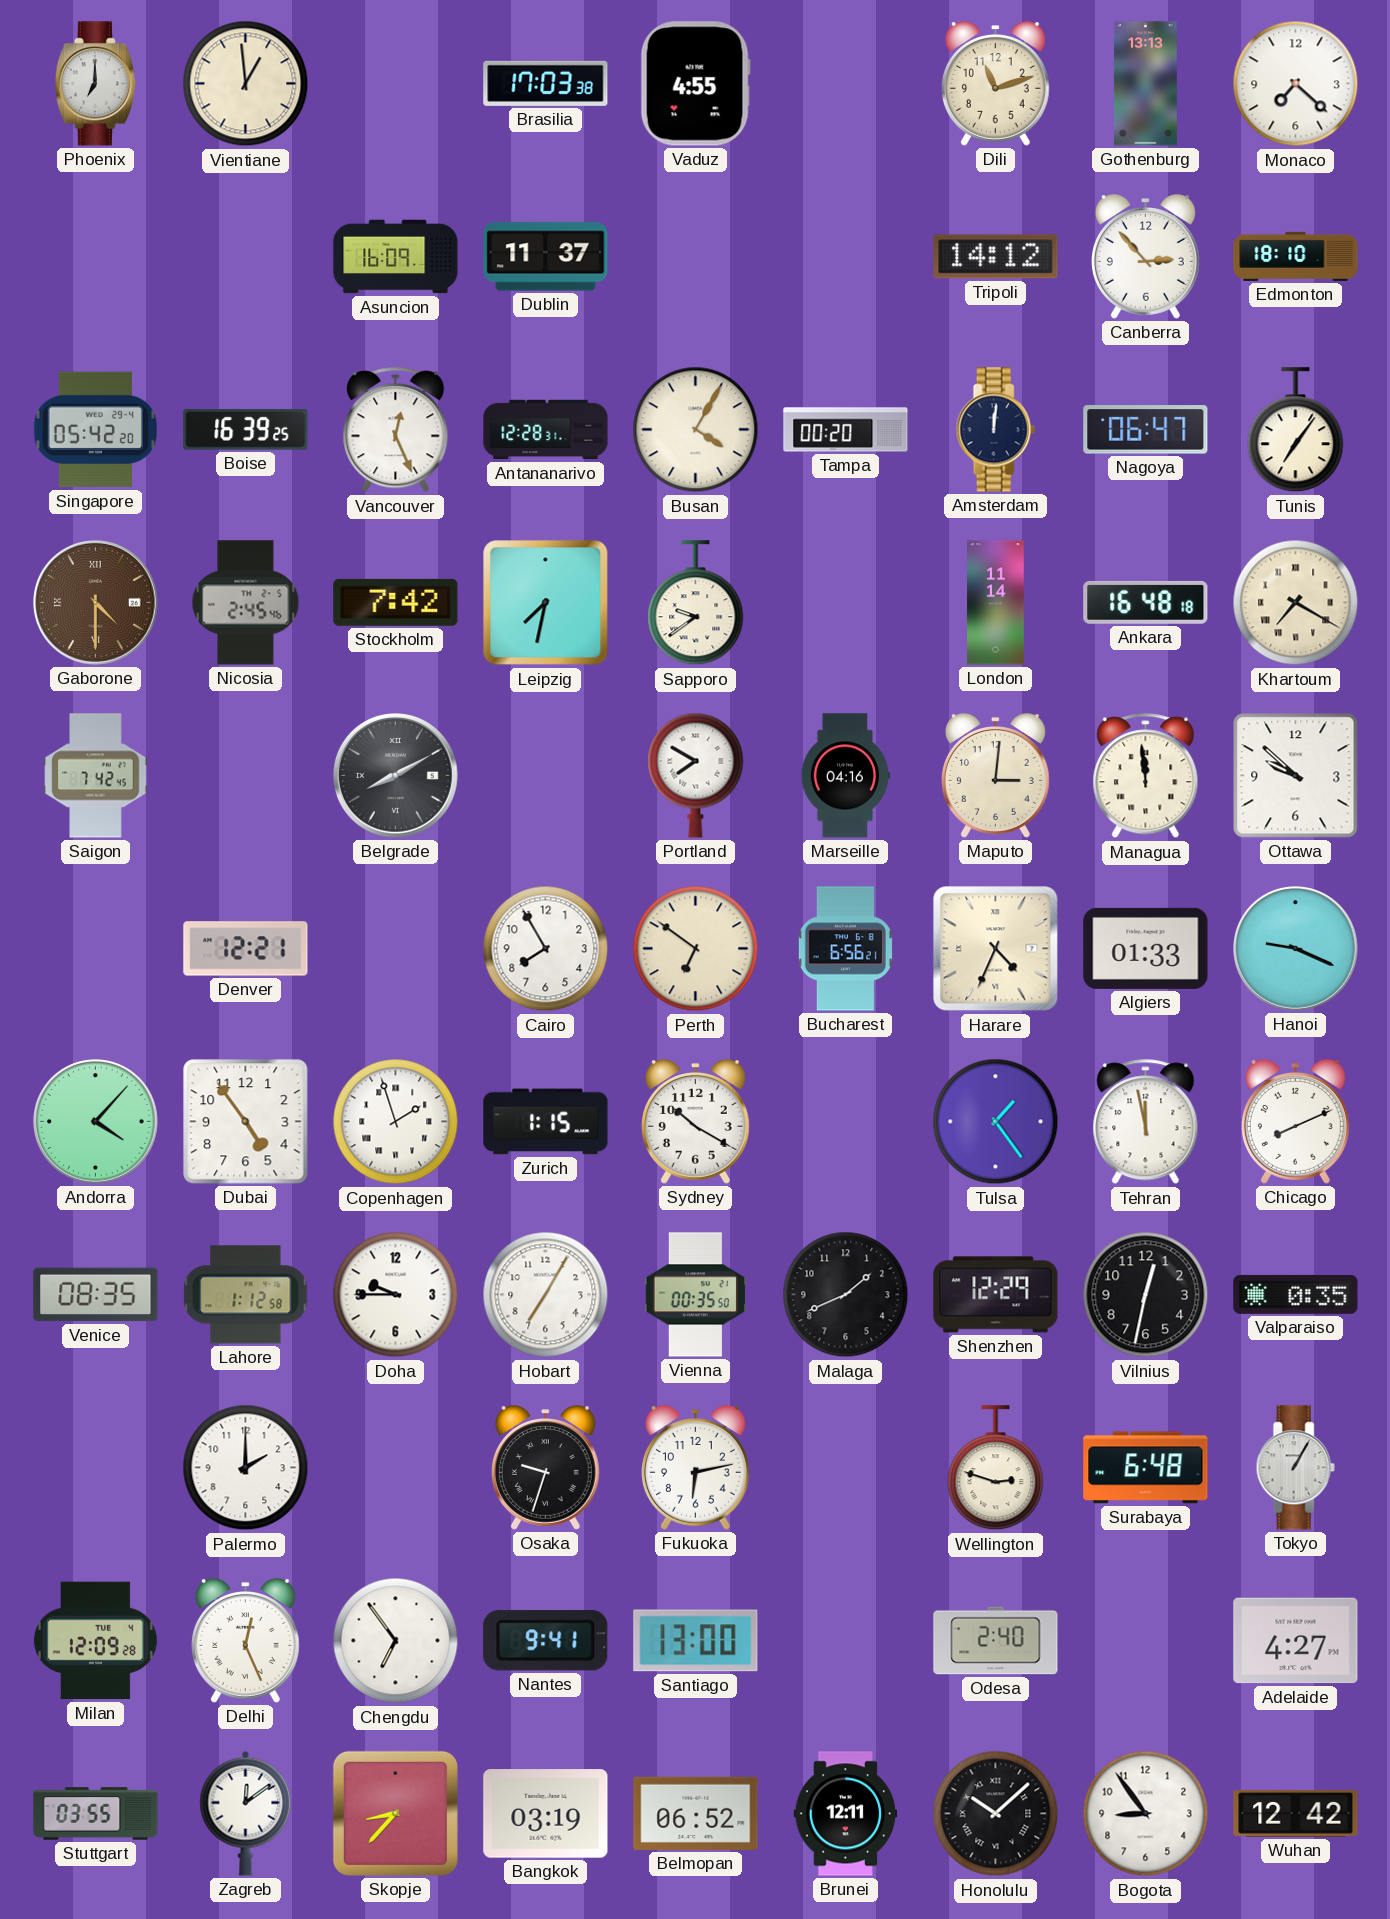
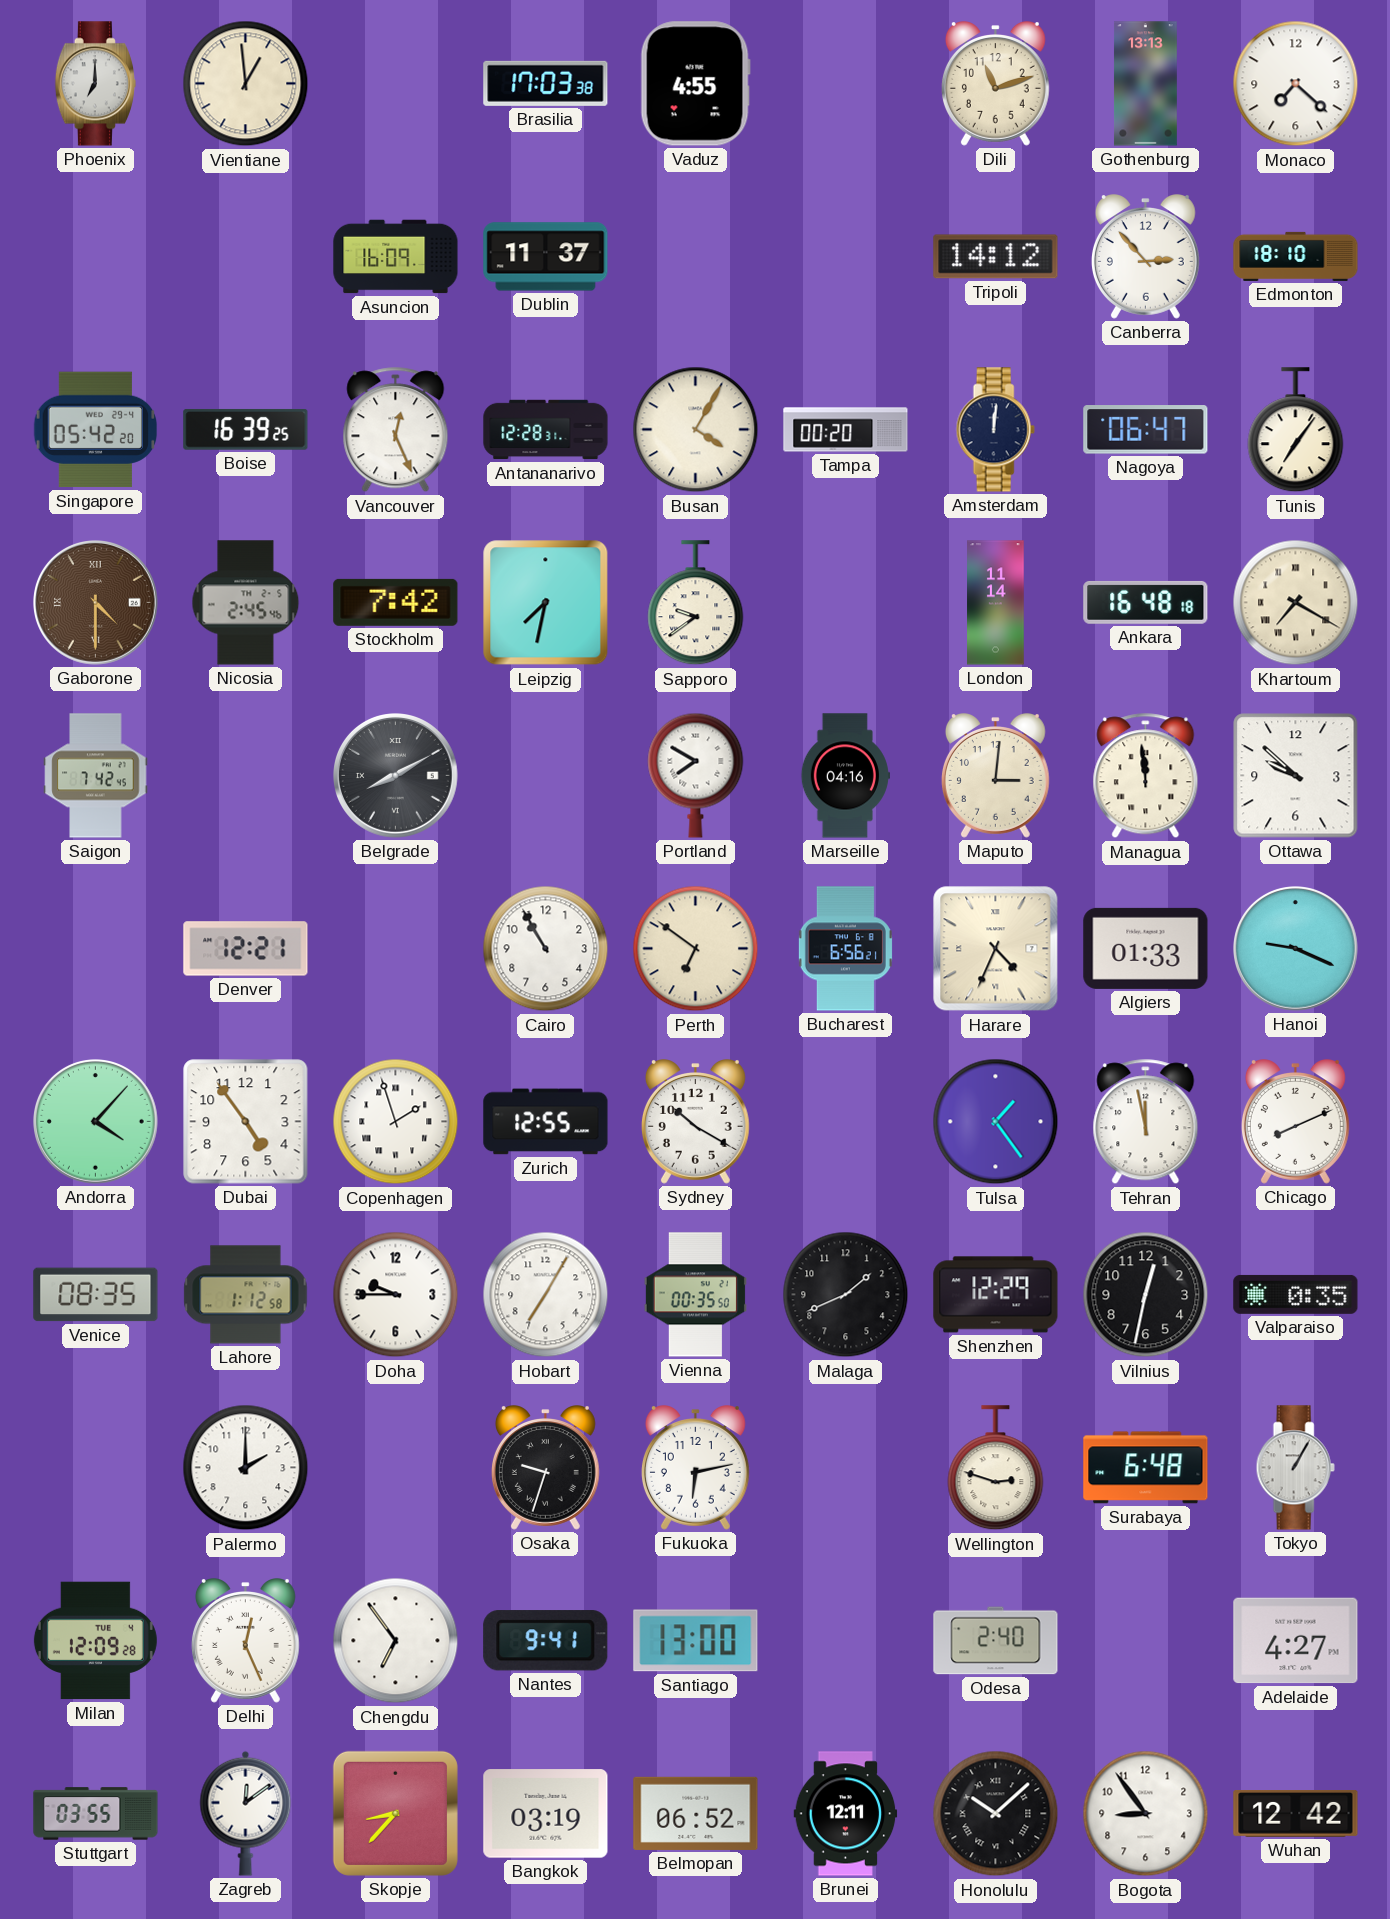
Cairo: 7:55 -> 10:55 (546, 949)
Zurich: 1:15 -> 12:55 (546, 1122)
